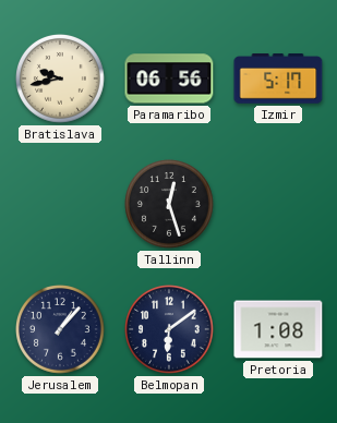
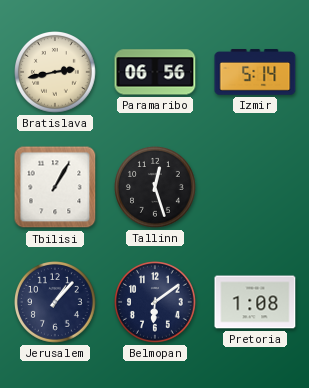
Bratislava: 9:43 -> 2:43 (56, 73)
Izmir: 5:17 -> 5:14 (255, 72)
Tbilisi: none -> 1:05 (55, 187)
